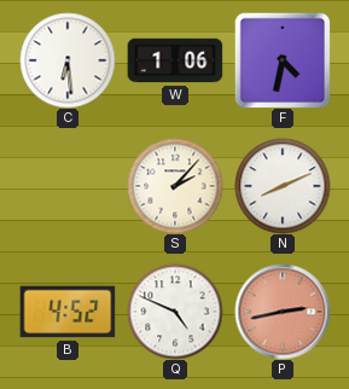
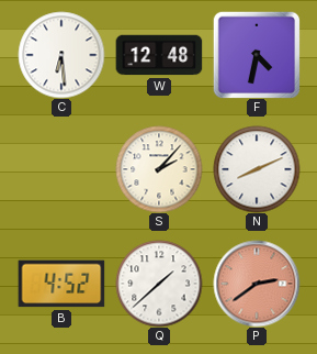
W: 1:06 -> 12:48 (159, 55)
Q: 4:49 -> 1:38 (159, 284)
P: 2:43 -> 2:39 (257, 284)
